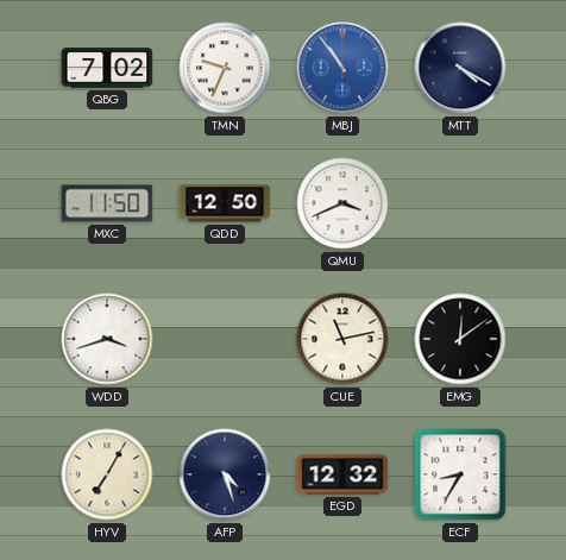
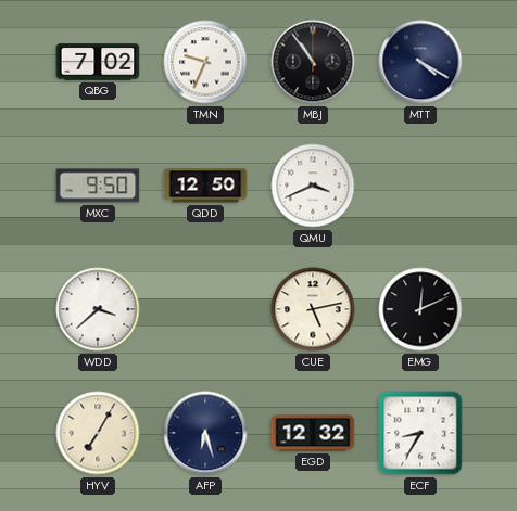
MBJ dial: blue -> black (313, 62)
MXC: 11:50 -> 9:50 (98, 186)
WDD: 3:42 -> 3:38 (98, 309)
CUE: 11:13 -> 5:13 (313, 309)
EMG: 12:09 -> 12:11 (420, 309)
AFP: 4:27 -> 6:27 (205, 433)
